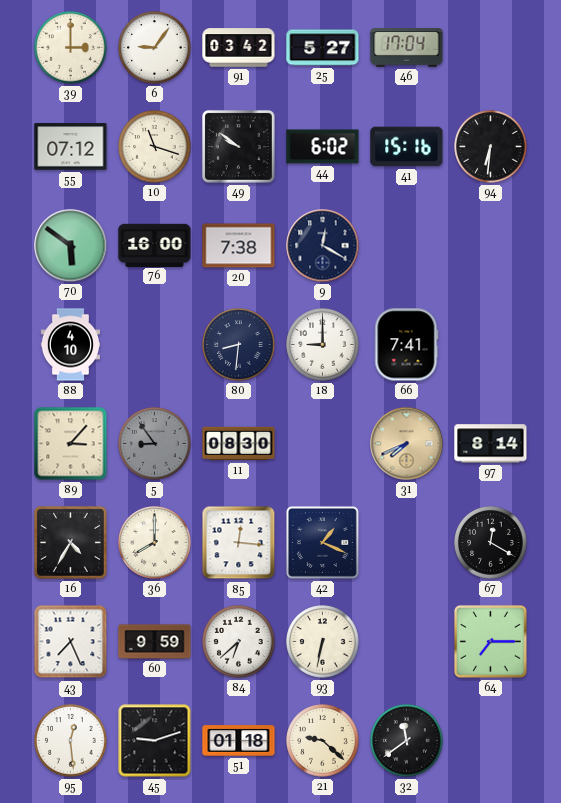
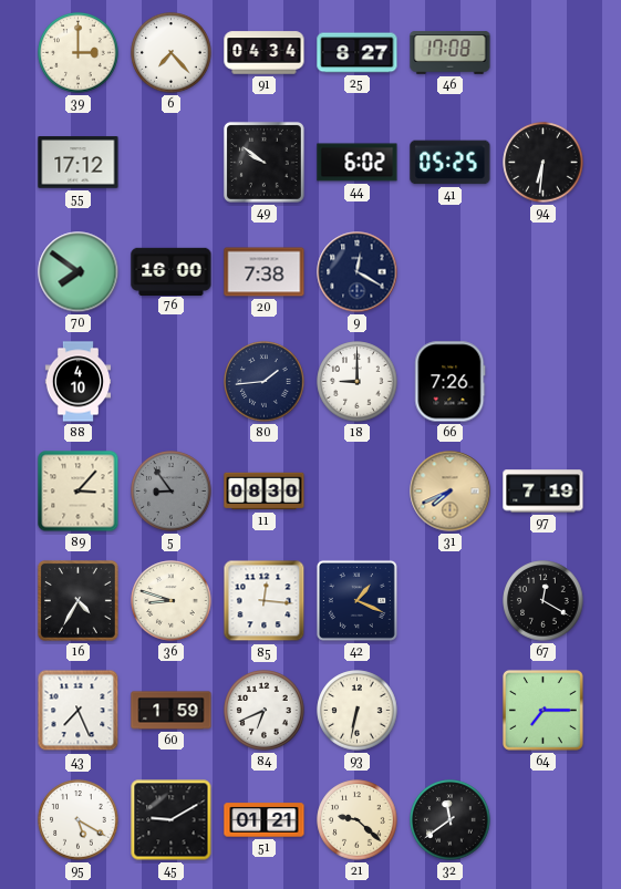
6: 9:06 -> 7:23 (172, 53)
91: 03:42 -> 04:34 (265, 53)
25: 5:27 -> 8:27 (358, 53)
46: 17:04 -> 17:08 (451, 53)
55: 07:12 -> 17:12 (79, 163)
10: 11:18 -> none (155, 147)
41: 15:16 -> 05:25 (451, 163)
70: 5:51 -> 7:51 (79, 272)
80: 8:31 -> 1:44 (265, 382)
66: 7:41 -> 7:26 (451, 382)
97: 8:14 -> 7:19 (544, 492)
36: 8:00 -> 8:48 (172, 601)
60: 9:59 -> 1:59 (172, 711)
84: 6:38 -> 6:41 (265, 711)
95: 12:29 -> 5:20 (79, 820)
45: 9:12 -> 9:10 (172, 820)
51: 01:18 -> 01:21 (265, 820)
